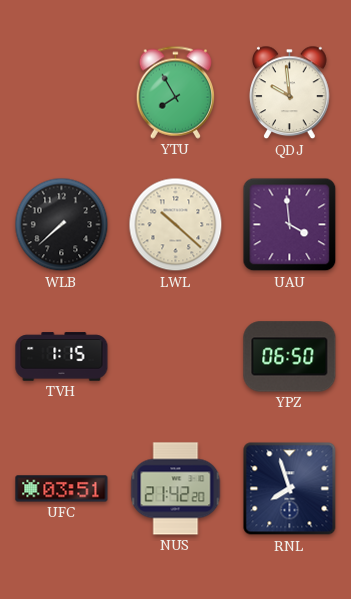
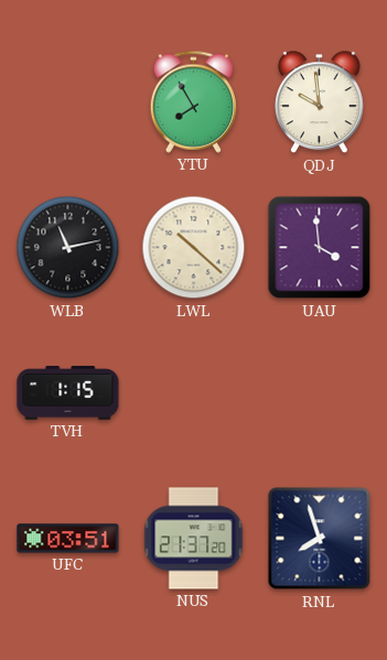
WLB: 7:38 -> 11:13 (68, 248)
YPZ: 06:50 -> none (290, 357)
NUS: 21:42 -> 21:37 (194, 539)
